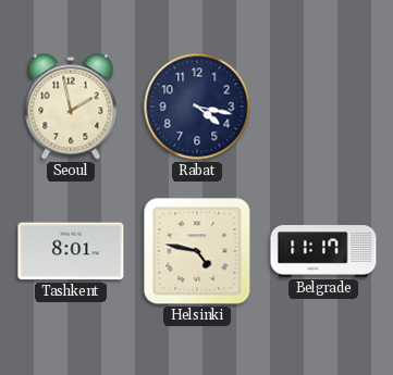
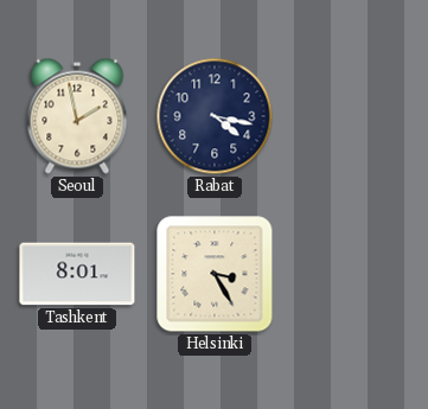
Helsinki: 4:47 -> 3:25 (215, 274)
Belgrade: 11:17 -> none (323, 251)
